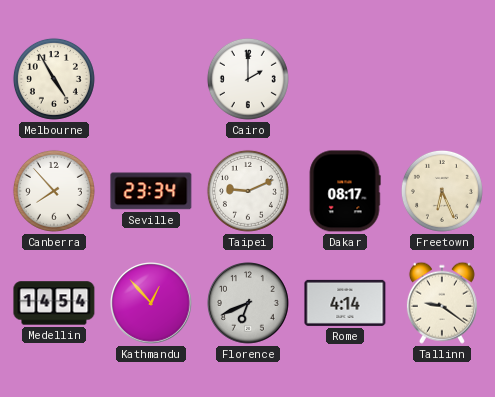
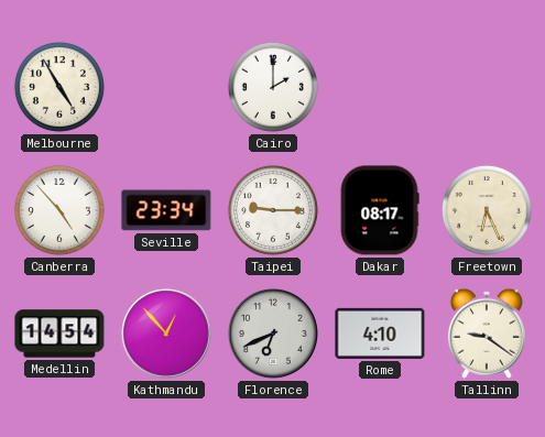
Canberra: 7:53 -> 4:53 (59, 210)
Taipei: 9:11 -> 9:15 (273, 210)
Rome: 4:14 -> 4:10 (380, 334)
